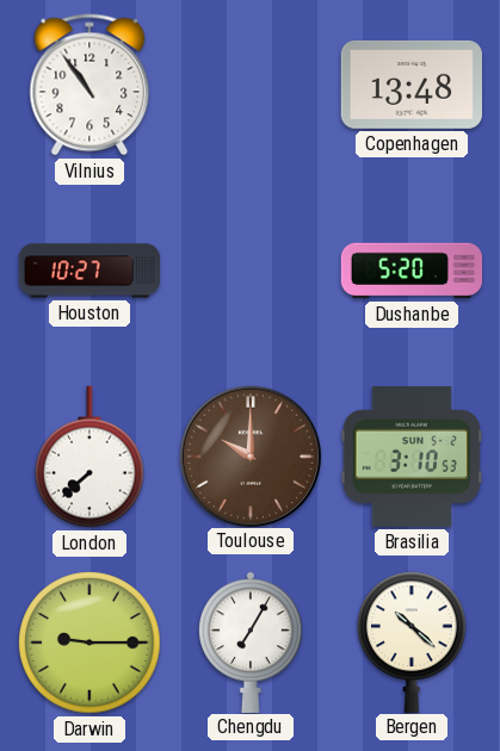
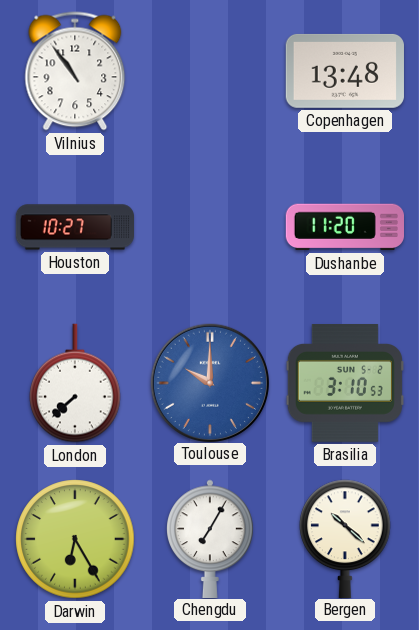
Dushanbe: 5:20 -> 11:20 (344, 227)
Toulouse dial: brown -> blue (209, 382)
Darwin: 9:15 -> 6:25 (75, 539)
